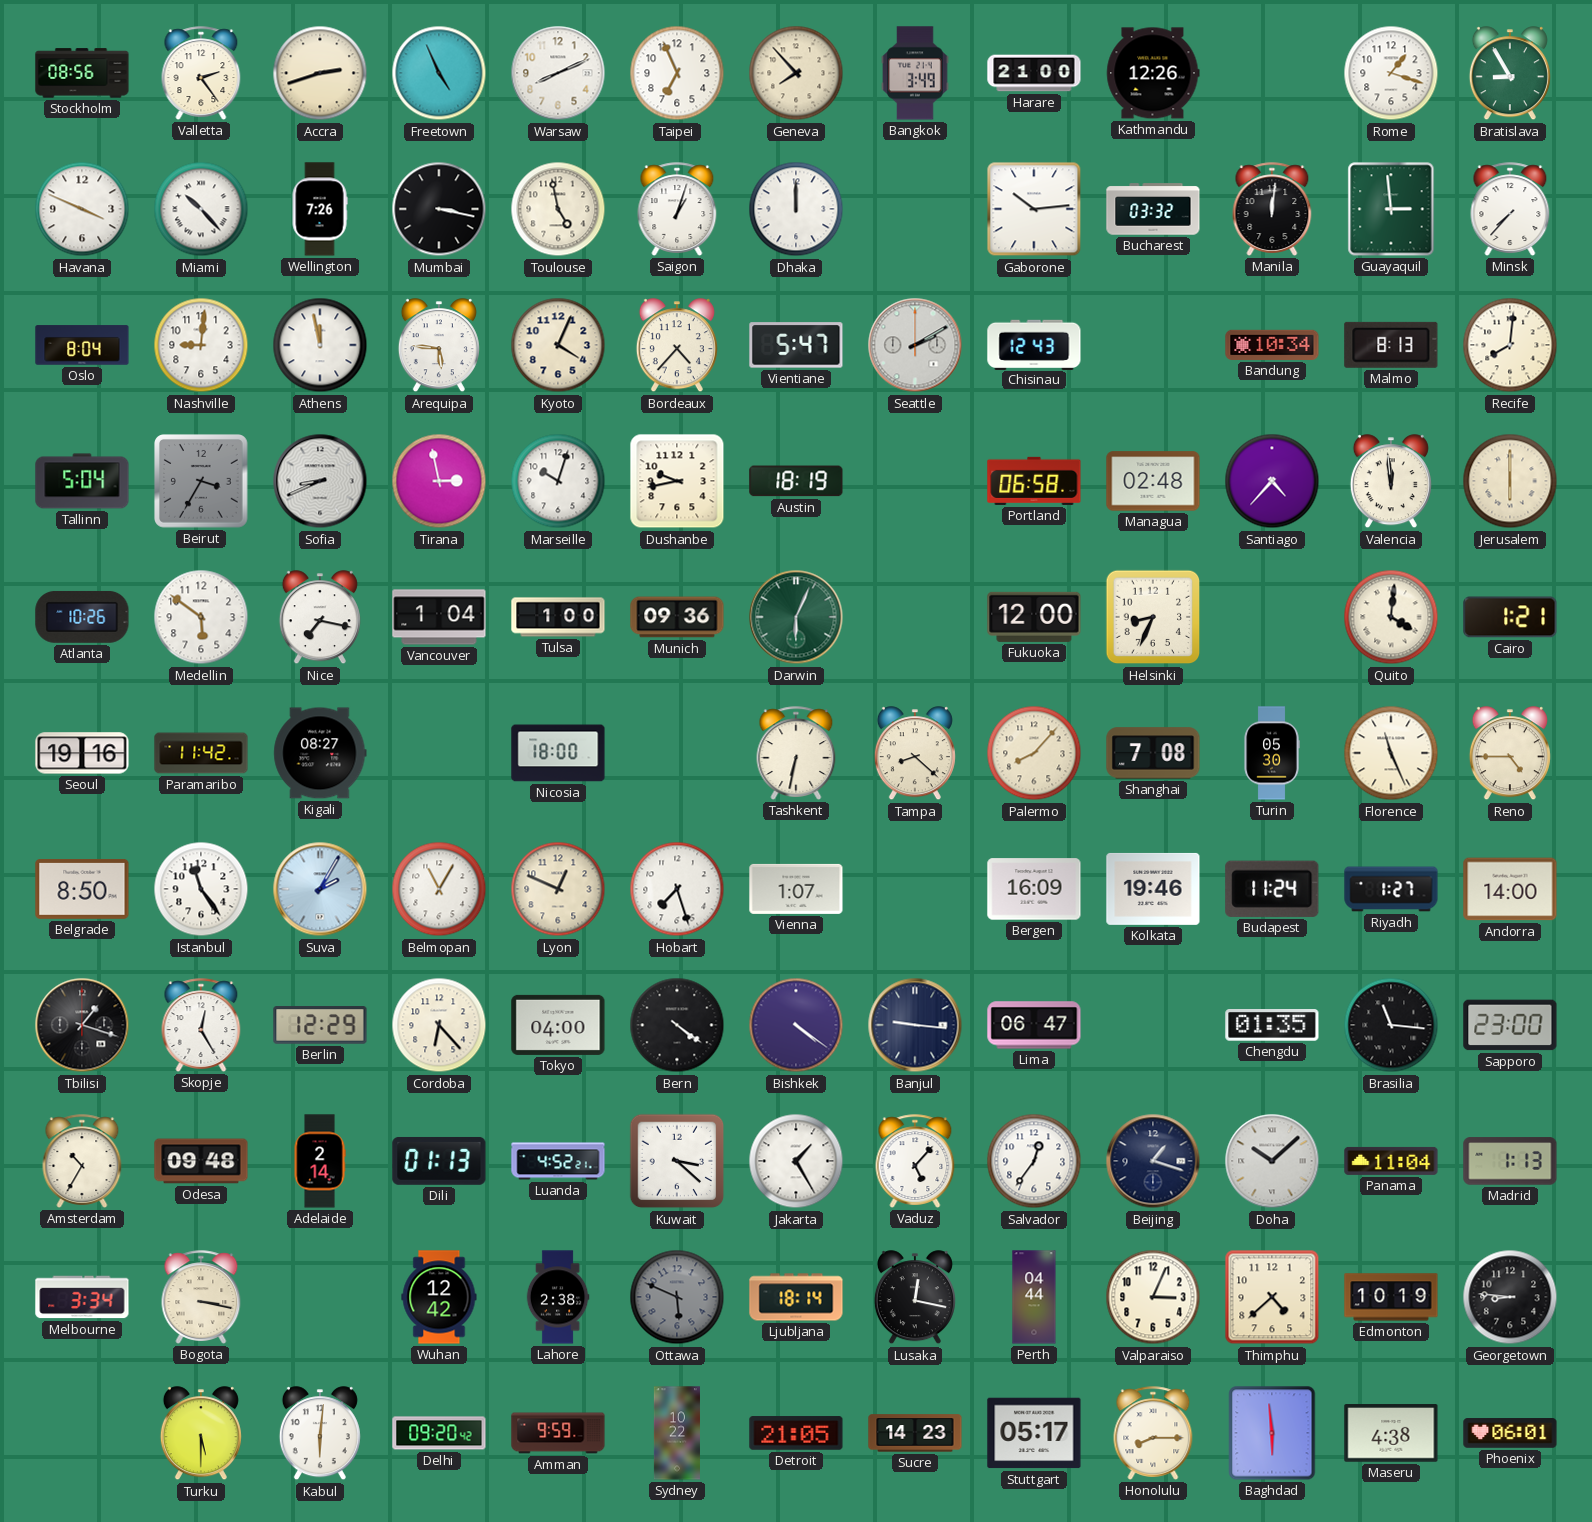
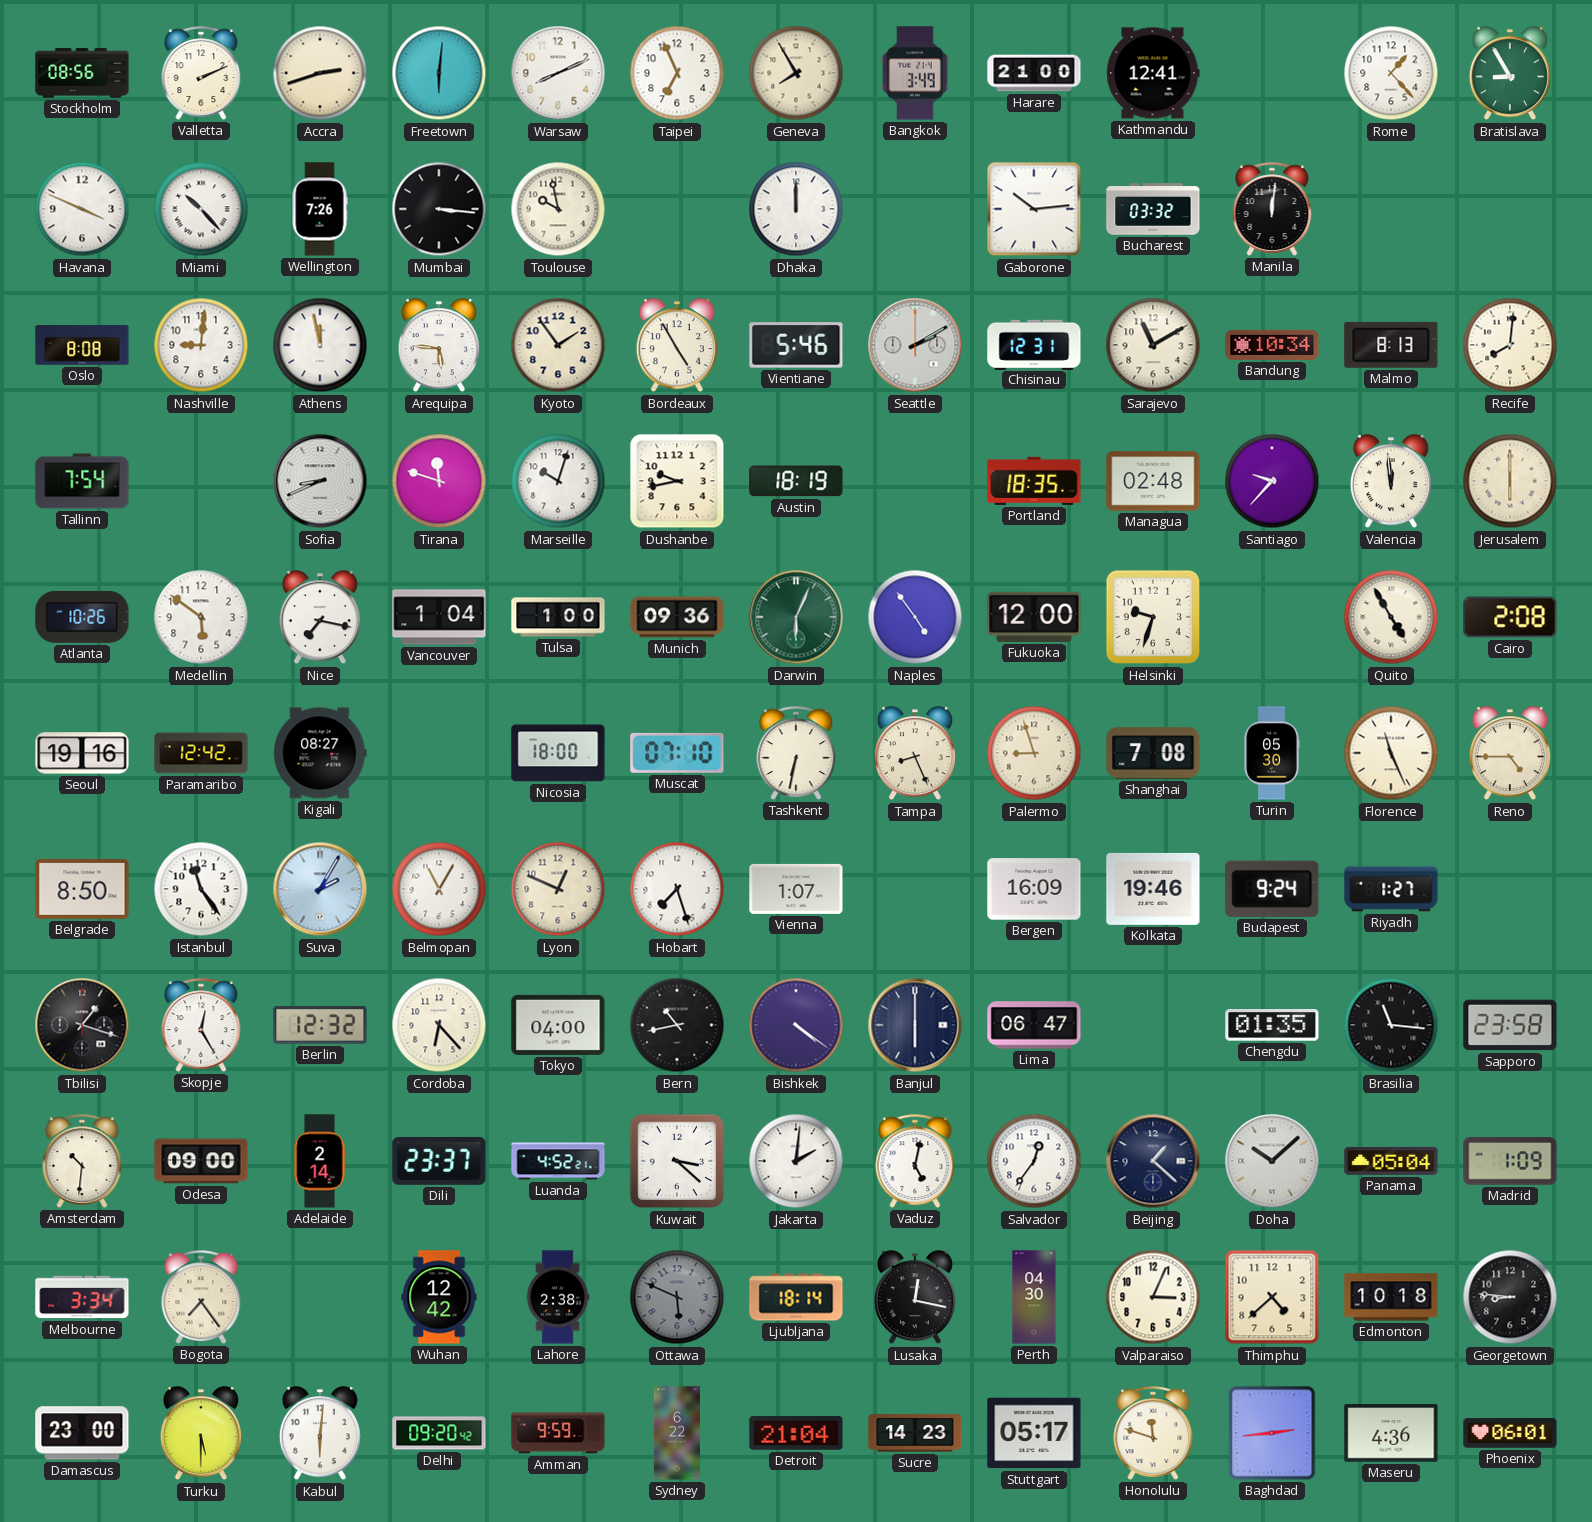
Valletta: 2:24 -> 2:11 (201, 73)
Freetown: 4:56 -> 6:01 (439, 73)
Geneva: 7:53 -> 7:55 (796, 73)
Kathmandu: 12:26 -> 12:41 (1153, 73)
Rome: 1:18 -> 1:23 (1391, 73)
Mumbai: 3:17 -> 3:16 (439, 209)
Toulouse: 4:58 -> 9:58 (558, 209)
Saigon: 1:03 -> none (677, 209)
Guayaquil: 2:59 -> none (1391, 209)
Minsk: 7:37 -> none (1510, 209)
Oslo: 8:04 -> 8:08 (82, 345)
Kyoto: 4:04 -> 1:54 (558, 345)
Bordeaux: 4:37 -> 4:55 (677, 346)
Vientiane: 5:47 -> 5:46 (796, 345)
Chisinau: 12:43 -> 12:31 (1034, 344)
Sarajevo: none -> 11:10 (1153, 345)
Tallinn: 5:04 -> 7:54 (82, 481)
Beirut: 3:35 -> none (202, 482)
Tirana: 2:58 -> 11:48 (439, 481)
Portland: 06:58 -> 18:35 (1034, 481)
Santiago: 4:37 -> 9:37 (1272, 481)
Naples: none -> 4:54 (915, 617)
Helsinki: 8:34 -> 9:33 (1153, 617)
Quito: 4:01 -> 4:55 (1391, 617)
Cairo: 1:21 -> 2:08 (1510, 617)
Paramaribo: 11:42 -> 12:42 (201, 753)
Muscat: none -> 07:10 (677, 753)
Tampa: 8:22 -> 8:26 (915, 754)
Palermo: 8:07 -> 8:57 (1034, 753)
Budapest: 11:24 -> 9:24 (1272, 889)
Andorra: 14:00 -> none (1510, 889)
Berlin: 12:29 -> 12:32 (320, 1025)
Bern: 4:21 -> 10:43 (677, 1025)
Banjul: 9:16 -> 6:00 (915, 1025)
Sapporo: 23:00 -> 23:58 (1510, 1025)
Amsterdam: 10:35 -> 10:31 (82, 1161)
Odesa: 09:48 -> 09:00 (201, 1161)
Dili: 01:13 -> 23:37 (439, 1161)
Jakarta: 1:25 -> 2:01 (796, 1161)
Vaduz: 5:07 -> 5:02 (915, 1161)
Beijing: 1:18 -> 1:22 (1153, 1161)
Panama: 11:04 -> 05:04 (1391, 1161)
Madrid: 1:13 -> 1:09 (1510, 1161)
Bogota: 3:17 -> 7:24 (201, 1297)
Perth: 04:44 -> 04:30 (1034, 1297)
Edmonton: 10:19 -> 10:18 (1391, 1297)
Damascus: none -> 23:00 (82, 1433)
Sydney: 10:22 -> 6:22 (677, 1433)
Detroit: 21:05 -> 21:04 (796, 1433)
Honolulu: 8:15 -> 11:48 (1153, 1433)
Baghdad: 5:59 -> 2:44 (1272, 1433)
Maseru: 4:38 -> 4:36 (1391, 1433)
